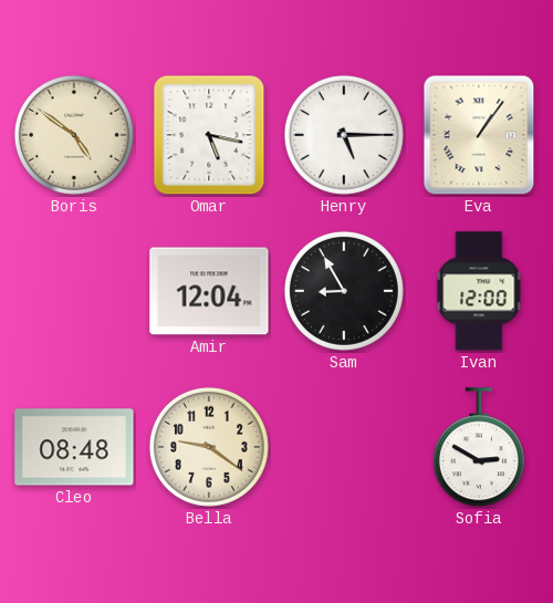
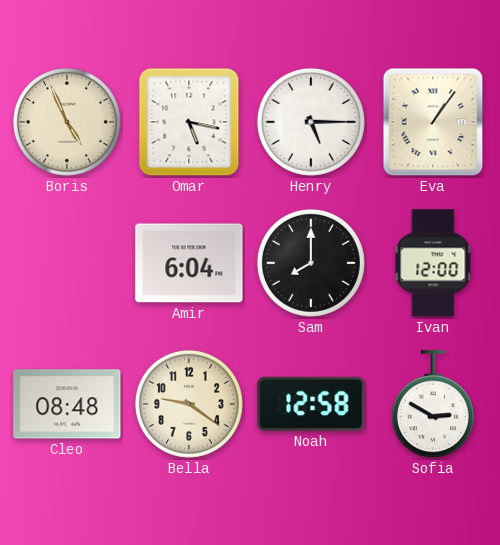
Boris: 4:51 -> 4:56 (67, 122)
Amir: 12:04 -> 6:04 (189, 263)
Sam: 8:55 -> 8:00 (311, 263)
Noah: none -> 12:58 (311, 404)
